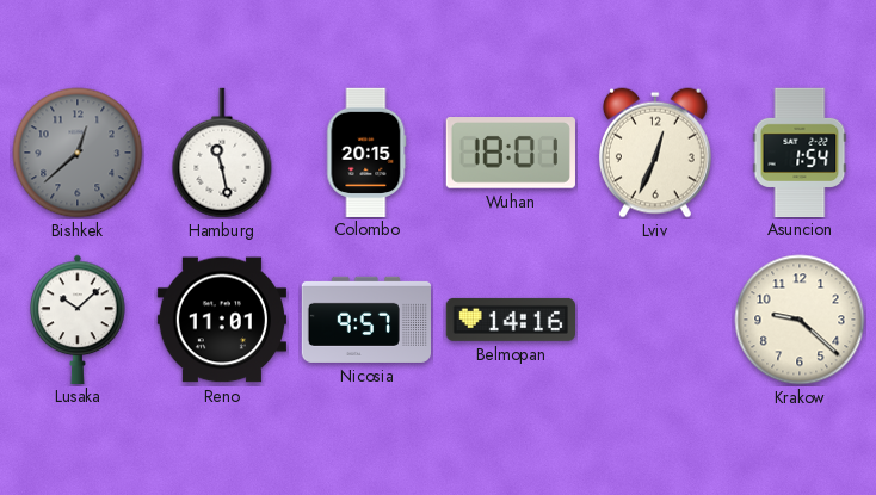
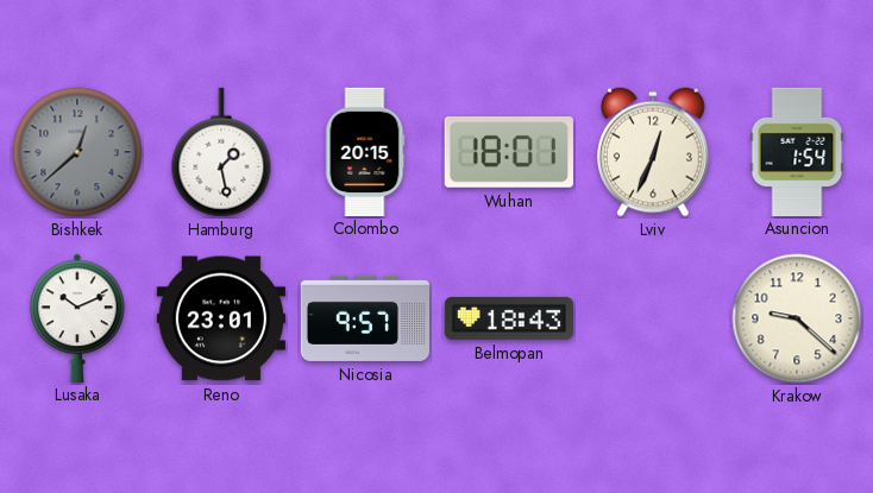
Hamburg: 11:28 -> 1:28 (221, 152)
Lusaka: 10:08 -> 10:11 (77, 317)
Reno: 11:01 -> 23:01 (220, 318)
Belmopan: 14:16 -> 18:43 (508, 318)
